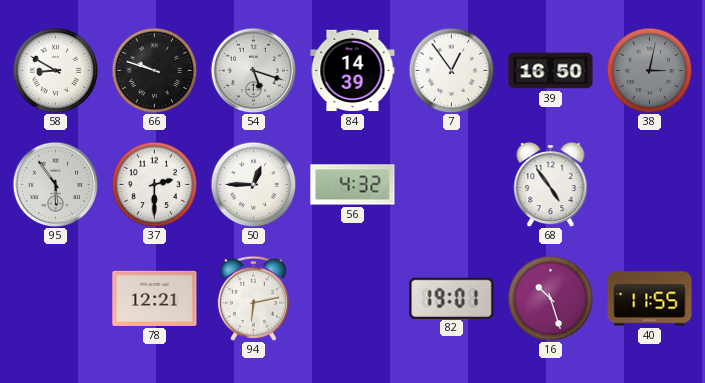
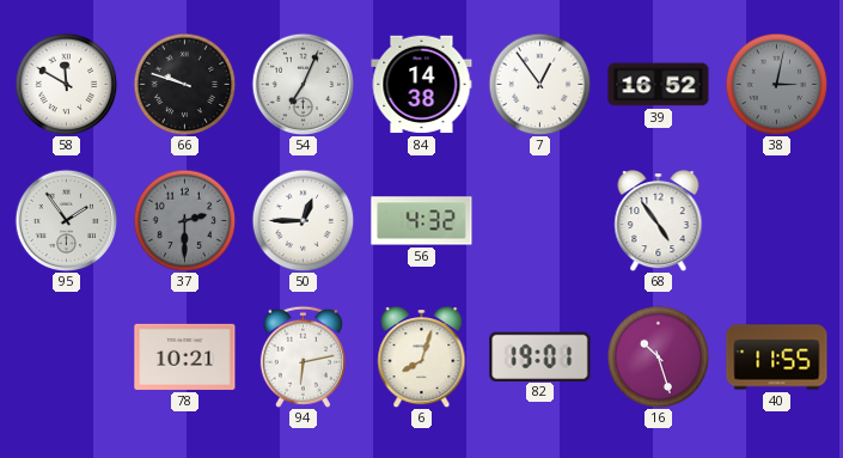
58: 8:50 -> 11:50 (66, 84)
54: 5:18 -> 7:04 (303, 84)
84: 14:39 -> 14:38 (422, 85)
39: 16:50 -> 16:52 (659, 85)
95: 5:54 -> 1:54 (66, 220)
37 dial: white -> grey (184, 220)
78: 12:21 -> 10:21 (185, 356)
6: none -> 8:03 (422, 358)
